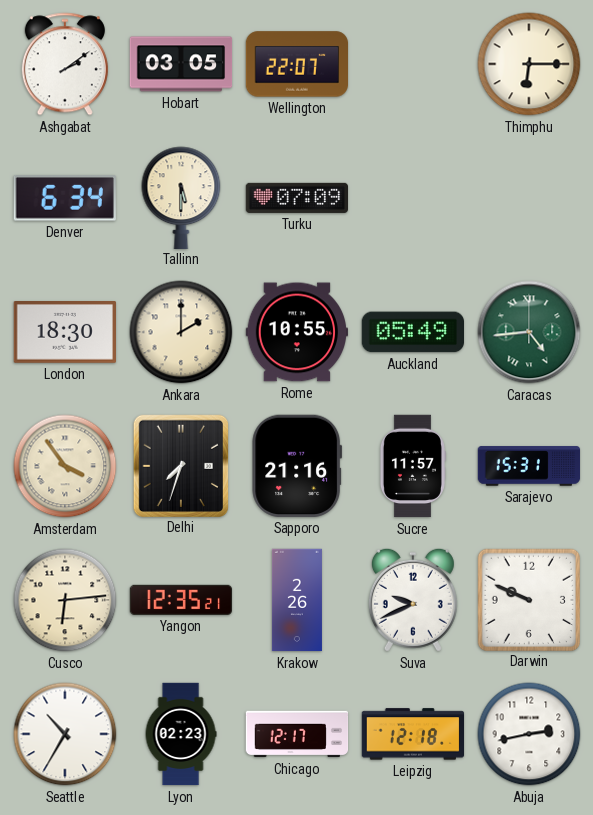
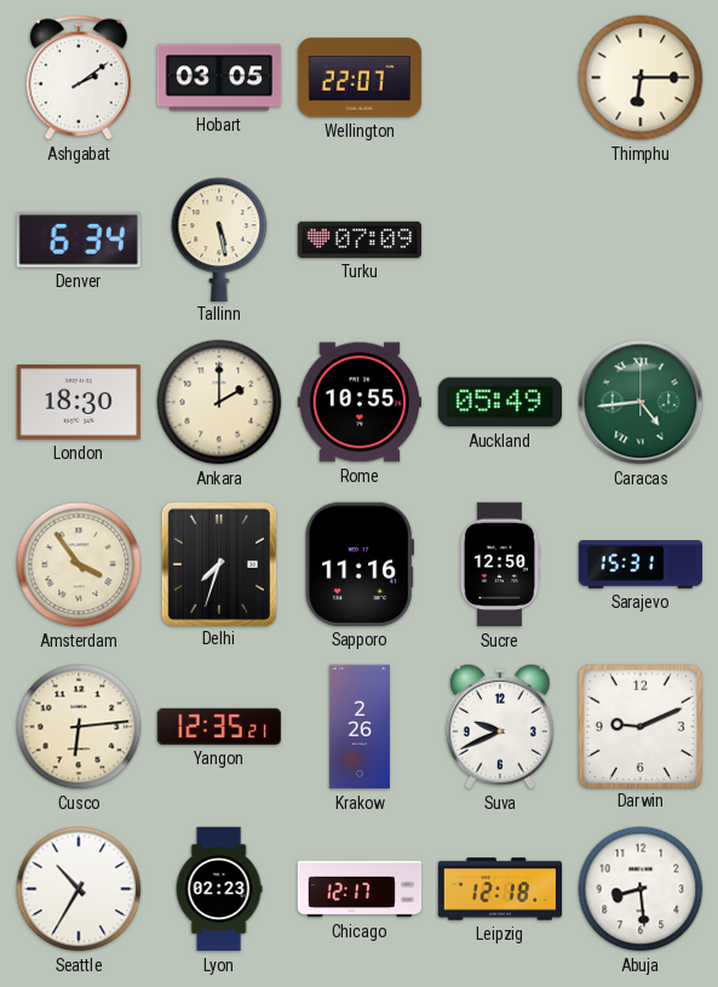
Tallinn: 5:30 -> 5:28 (219, 239)
Sapporo: 21:16 -> 11:16 (360, 564)
Sucre: 11:57 -> 12:50 (499, 564)
Darwin: 9:49 -> 9:11 (639, 725)
Abuja: 2:43 -> 8:29 (641, 889)
